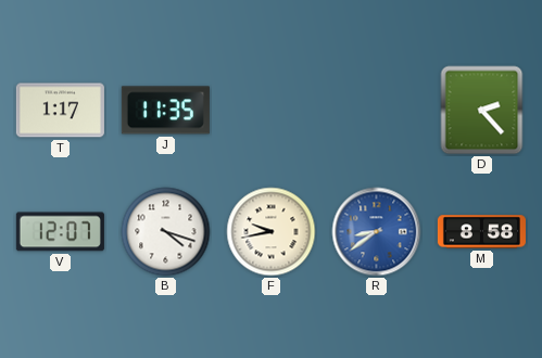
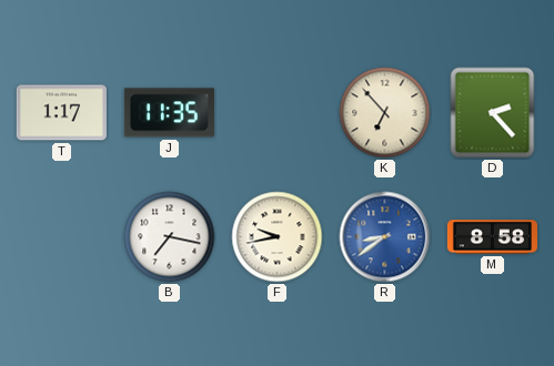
K: none -> 6:53 (385, 113)
V: 12:07 -> none (60, 232)
B: 4:18 -> 7:17 (170, 237)
